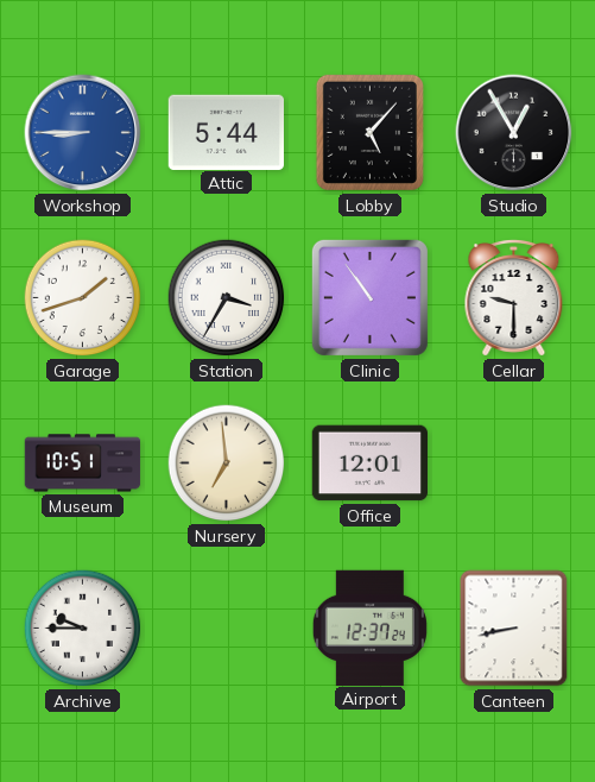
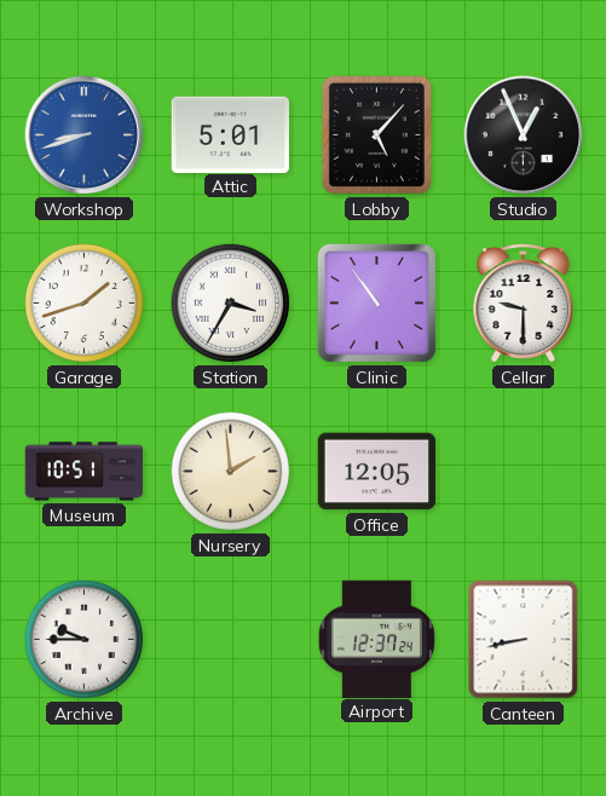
Workshop: 8:45 -> 8:42 (85, 135)
Attic: 5:44 -> 5:01 (230, 134)
Studio: 12:55 -> 12:56 (524, 135)
Nursery: 6:59 -> 1:59 (231, 472)
Office: 12:01 -> 12:05 (376, 472)
